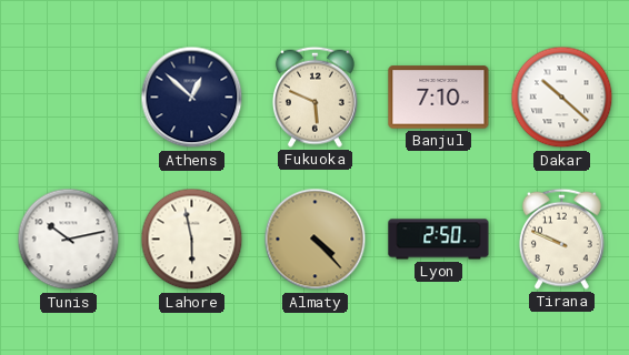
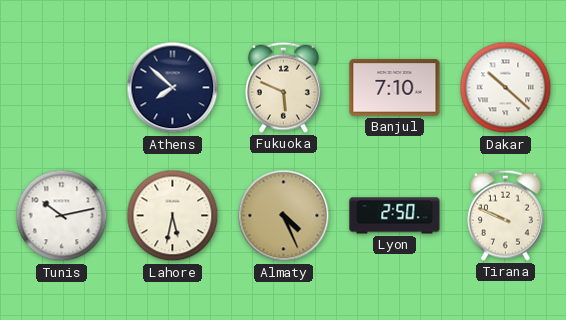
Athens: 12:52 -> 7:52 (173, 88)
Lahore: 5:58 -> 5:32 (173, 216)
Almaty: 4:23 -> 4:26 (284, 216)
